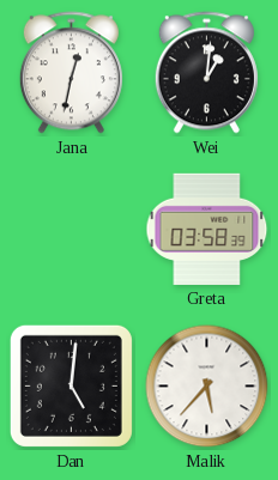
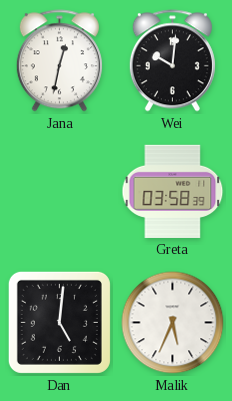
Wei: 1:01 -> 10:01 (172, 61)
Malik: 5:37 -> 5:34 (173, 323)
